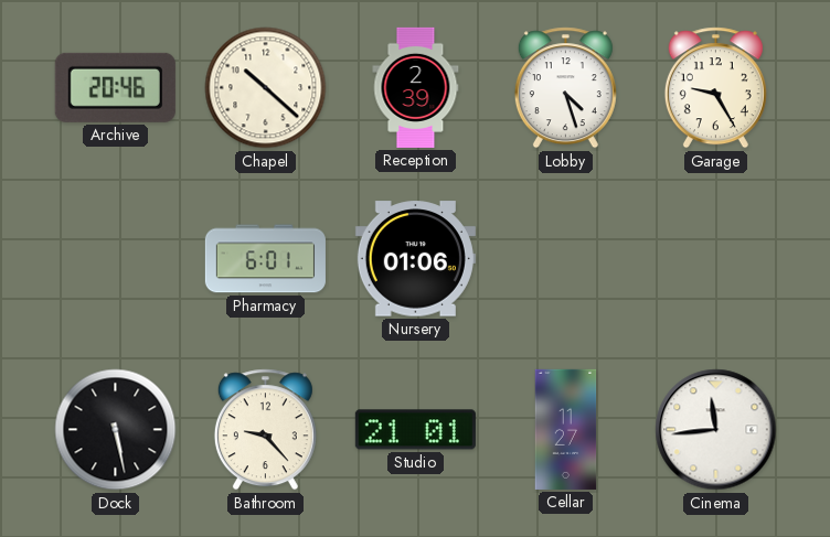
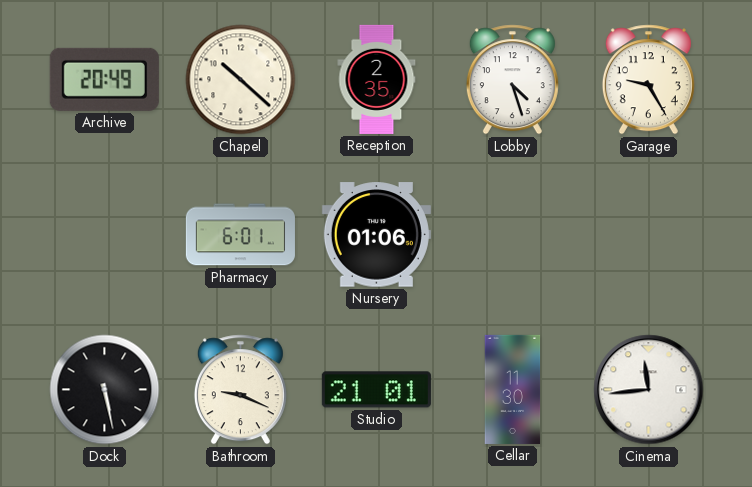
Archive: 20:46 -> 20:49 (104, 79)
Reception: 2:39 -> 2:35 (377, 79)
Bathroom: 9:23 -> 9:19 (240, 390)
Cellar: 11:27 -> 11:30 (513, 389)
